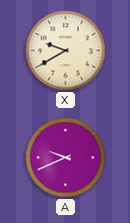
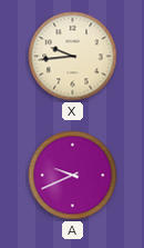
X: 9:40 -> 9:44 (73, 57)
